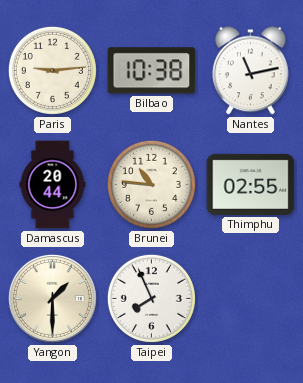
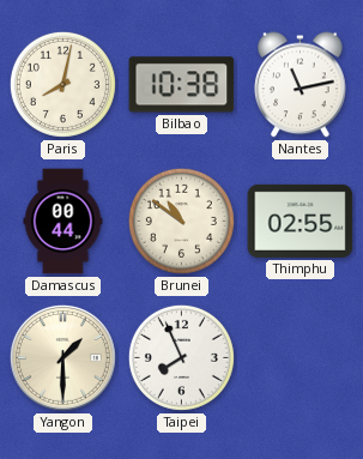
Paris: 9:14 -> 8:02 (62, 84)
Damascus: 20:44 -> 00:44 (63, 222)
Brunei: 10:46 -> 10:51 (181, 221)
